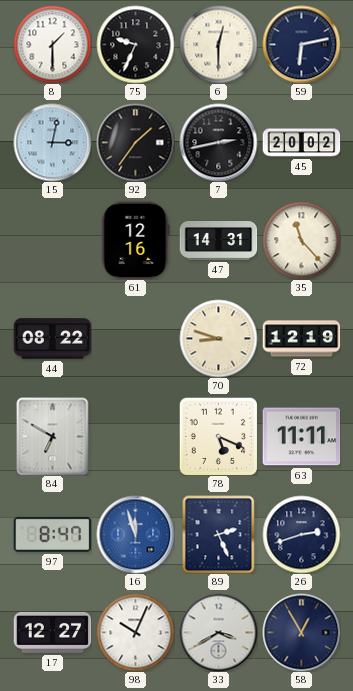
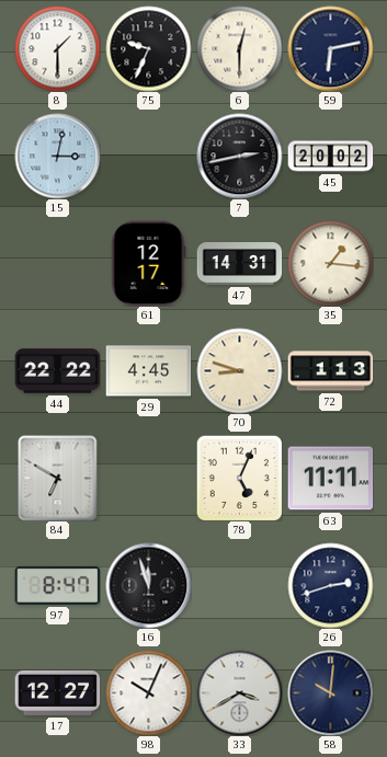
92: 1:36 -> none (135, 142)
61: 12:16 -> 12:17 (149, 263)
35: 11:23 -> 1:16 (330, 263)
44: 08:22 -> 22:22 (57, 371)
29: none -> 4:45 (148, 371)
72: 12:19 -> 1:13 (330, 371)
78: 5:19 -> 5:04 (239, 478)
16 dial: blue -> black (148, 585)
89: 2:26 -> none (219, 534)
58: 12:55 -> 10:01 (330, 692)
